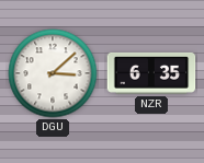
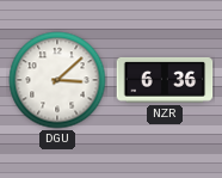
NZR: 6:35 -> 6:36 (165, 80)
